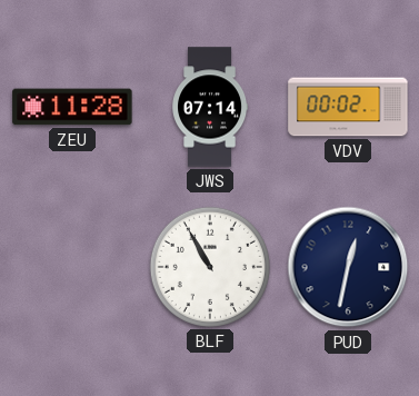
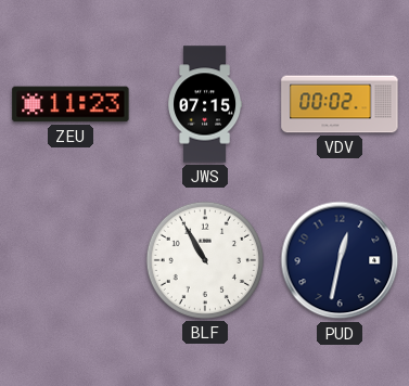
ZEU: 11:28 -> 11:23 (71, 104)
JWS: 07:14 -> 07:15 (205, 104)
